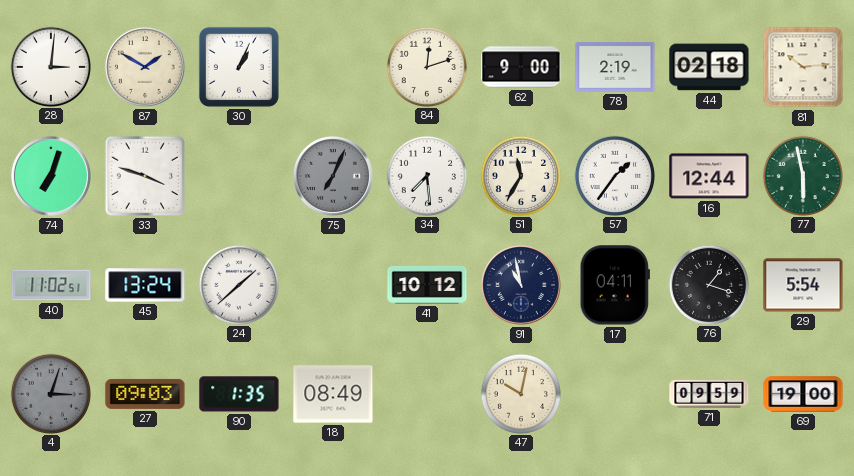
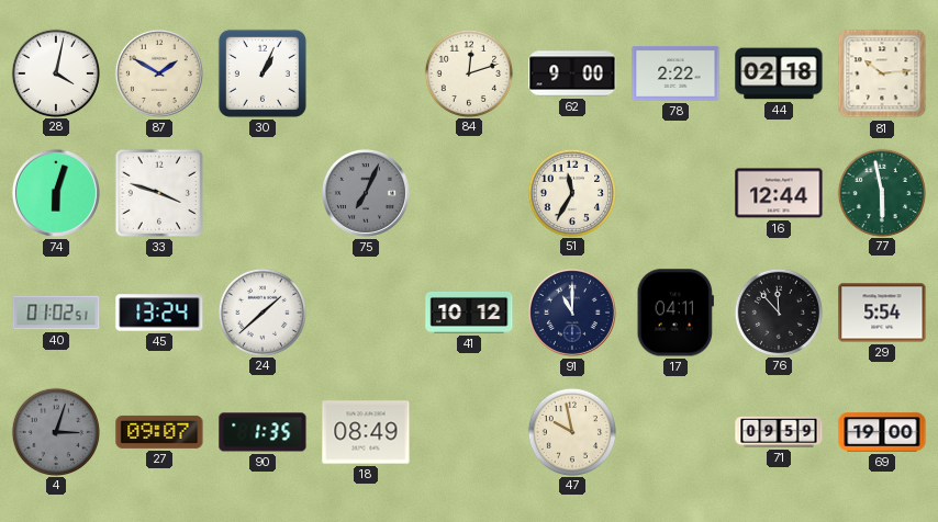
28: 3:01 -> 4:02 (55, 72)
78: 2:19 -> 2:22 (675, 73)
74: 7:03 -> 6:03 (56, 193)
34: 7:29 -> none (426, 175)
57: 1:36 -> none (614, 175)
40: 11:02 -> 01:02 (56, 313)
91: 10:58 -> 11:00 (572, 313)
76: 1:18 -> 11:53 (778, 311)
27: 09:03 -> 09:07 (159, 432)
47: 10:02 -> 9:58 (571, 431)
